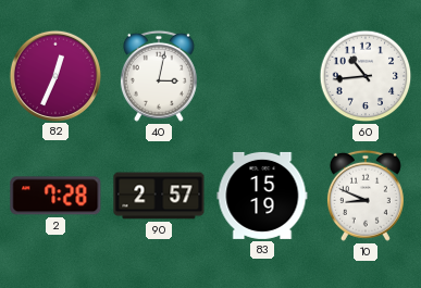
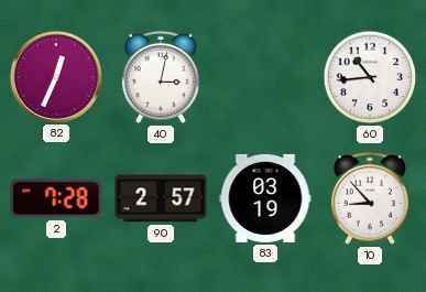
83: 15:19 -> 03:19 (265, 198)
10: 8:49 -> 8:53 (370, 198)
